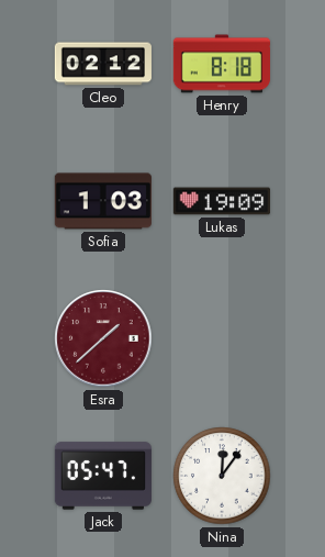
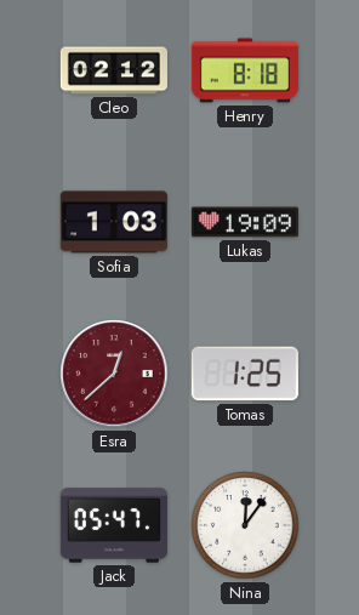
Esra: 1:38 -> 12:38 (114, 374)
Tomas: none -> 1:25 (245, 374)
